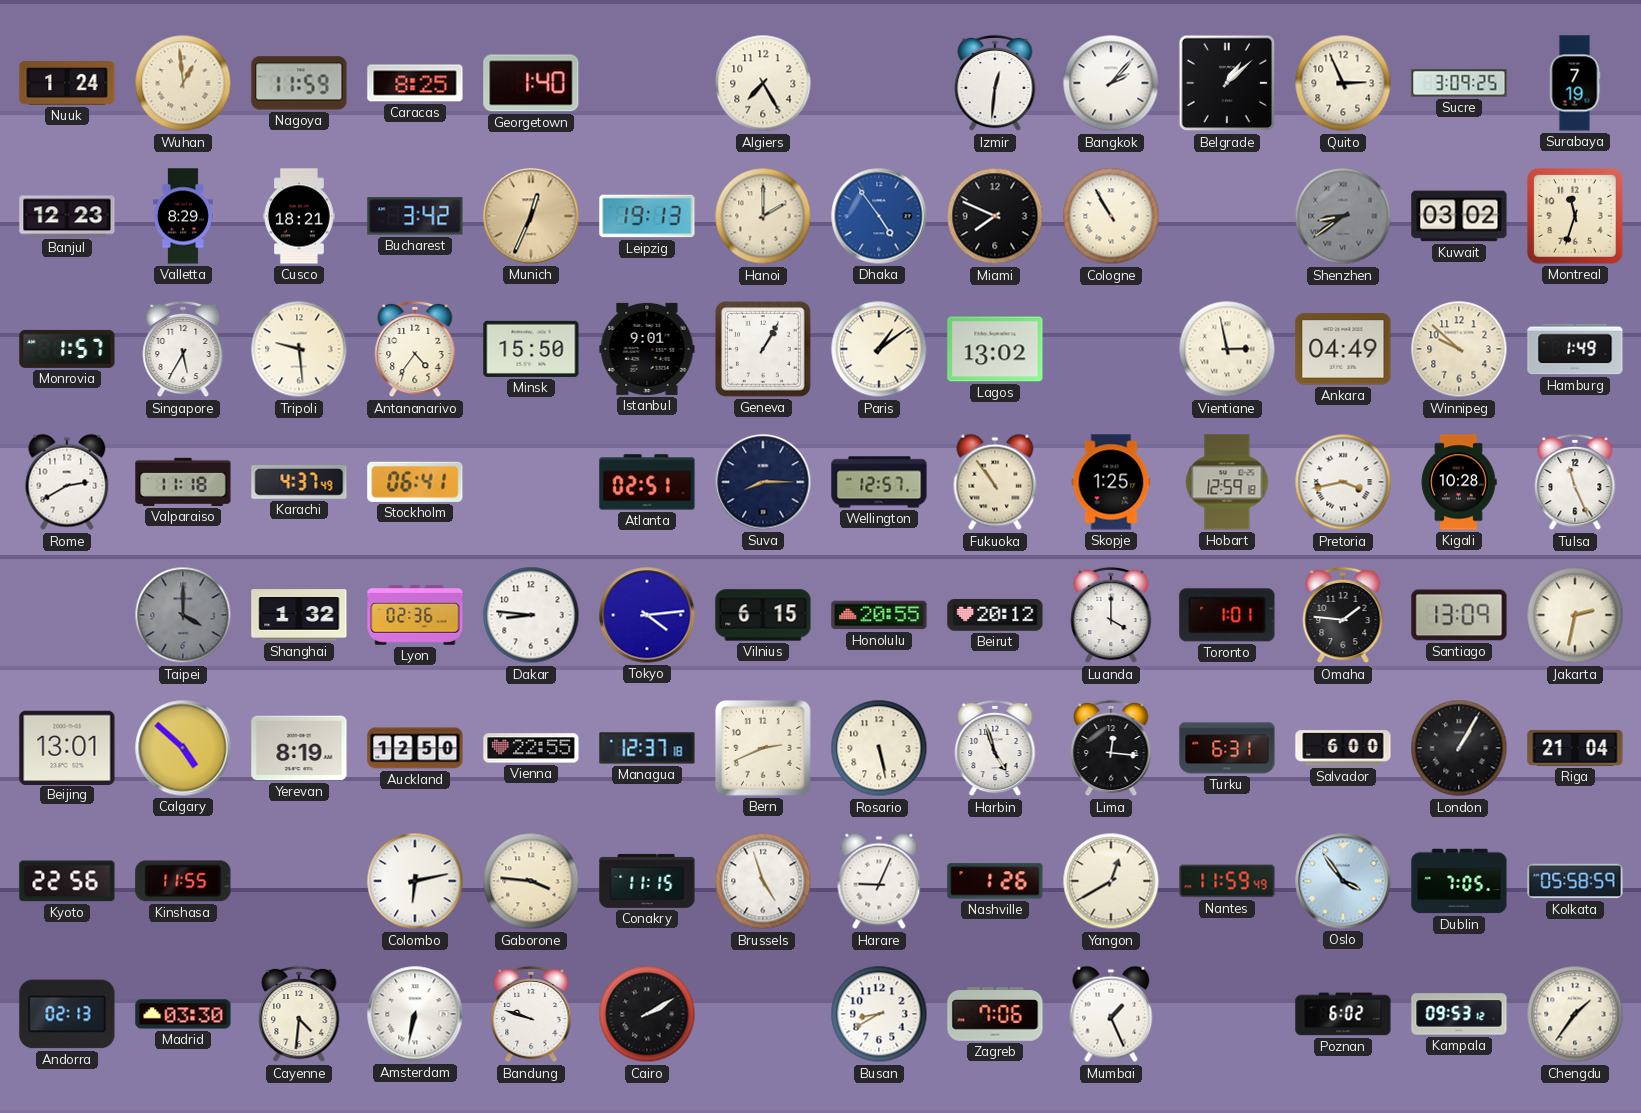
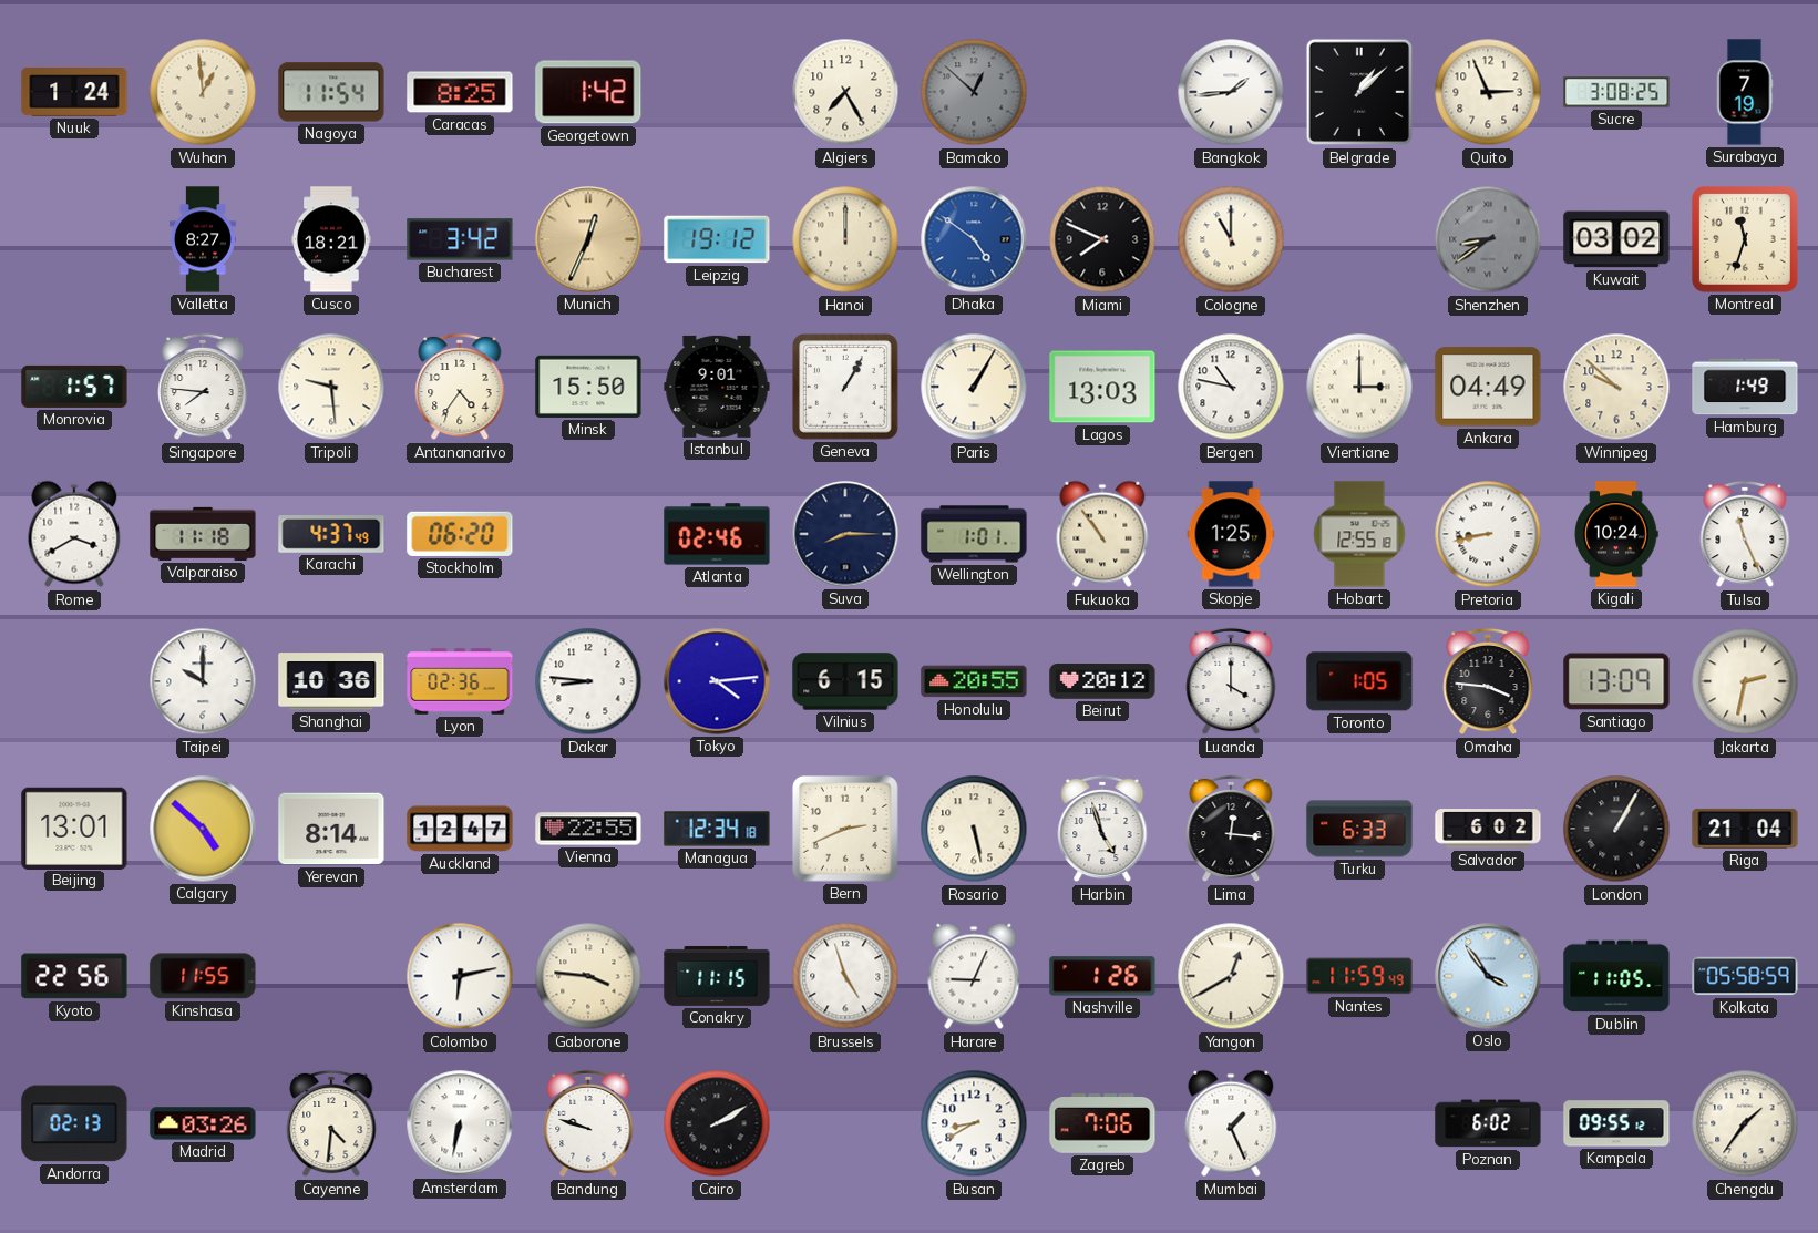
Nagoya: 11:59 -> 11:54 (331, 92)
Georgetown: 1:40 -> 1:42 (588, 92)
Bamako: none -> 12:52 (974, 92)
Izmir: 12:31 -> none (995, 83)
Bangkok: 2:07 -> 1:44 (1231, 92)
Sucre: 3:09 -> 3:08 (1616, 92)
Banjul: 12:23 -> none (67, 216)
Valletta: 8:29 -> 8:27 (203, 239)
Leipzig: 19:13 -> 19:12 (717, 239)
Hanoi: 2:00 -> 12:00 (845, 239)
Dhaka: 4:54 -> 4:51 (974, 239)
Cologne: 10:55 -> 11:00 (1231, 239)
Singapore: 5:35 -> 7:46 (203, 387)
Paris: 1:09 -> 1:05 (974, 387)
Lagos: 13:02 -> 13:03 (1102, 387)
Bergen: none -> 10:47 (1231, 387)
Vientiane: 2:58 -> 3:00 (1359, 387)
Rome: 2:40 -> 3:40 (74, 534)
Stockholm: 06:41 -> 06:20 (460, 534)
Atlanta: 02:51 -> 02:46 (717, 534)
Wellington: 12:57 -> 1:01 (974, 534)
Hobart: 12:59 -> 12:55 (1359, 534)
Pretoria: 3:43 -> 8:43 (1488, 534)
Kigali: 10:28 -> 10:24 (1616, 534)
Taipei: 4:00 -> 10:00 (203, 681)
Taipei dial: grey -> white (203, 681)
Shanghai: 1:32 -> 10:36 (331, 681)
Toronto: 1:01 -> 1:05 (1359, 681)
Omaha: 1:46 -> 3:46 (1488, 681)
Yerevan: 8:19 -> 8:14 (331, 829)
Auckland: 12:50 -> 12:47 (460, 829)
Managua: 12:37 -> 12:34 (717, 829)
Turku: 6:31 -> 6:33 (1359, 829)
Salvador: 6:00 -> 6:02 (1488, 829)
Dublin: 7:05 -> 11:05 (1616, 976)
Madrid: 03:30 -> 03:26 (203, 1123)
Kampala: 09:53 -> 09:55 (1616, 1123)
